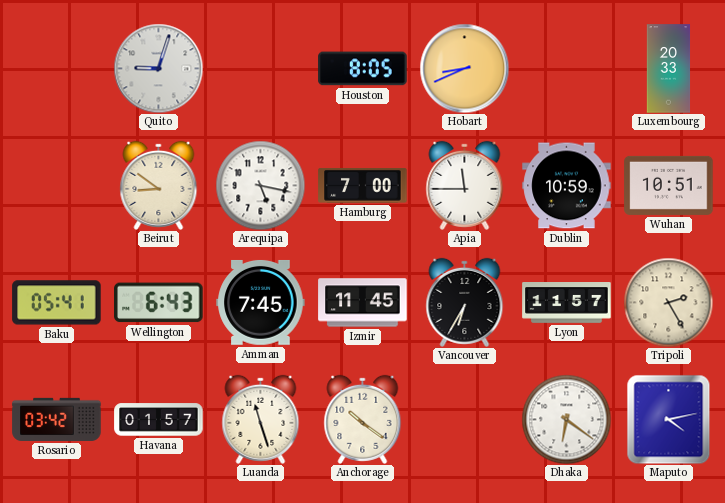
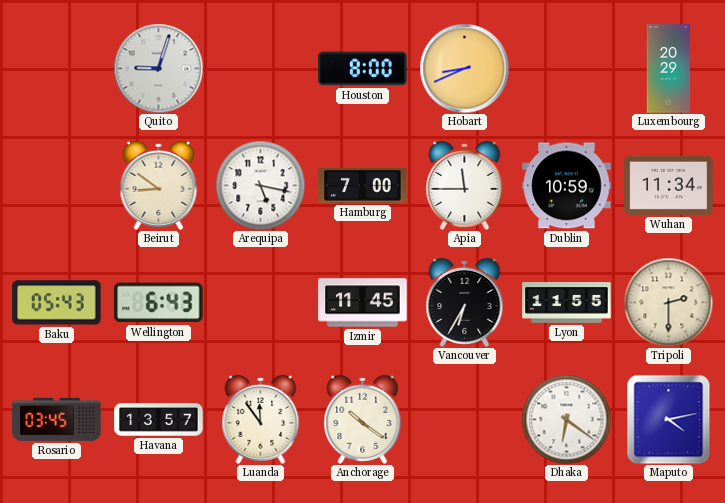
Houston: 8:05 -> 8:00 (363, 69)
Luxembourg: 20:33 -> 20:29 (669, 69)
Wuhan: 10:51 -> 11:34 (669, 185)
Baku: 05:41 -> 05:43 (57, 303)
Amman: 7:45 -> none (261, 302)
Lyon: 11:57 -> 11:55 (567, 303)
Tripoli: 2:25 -> 2:30 (668, 302)
Rosario: 03:42 -> 03:45 (57, 419)
Havana: 01:57 -> 13:57 (159, 420)
Luanda: 11:27 -> 11:54 (261, 419)
